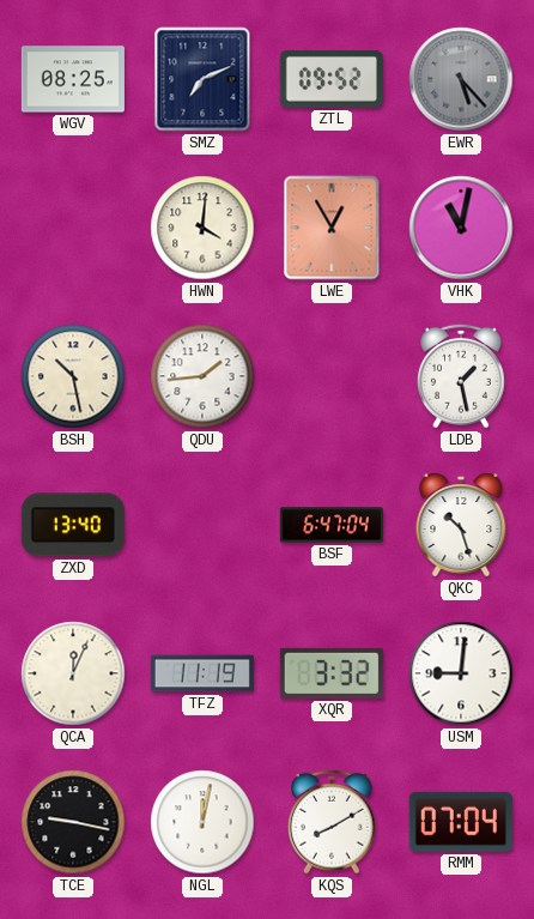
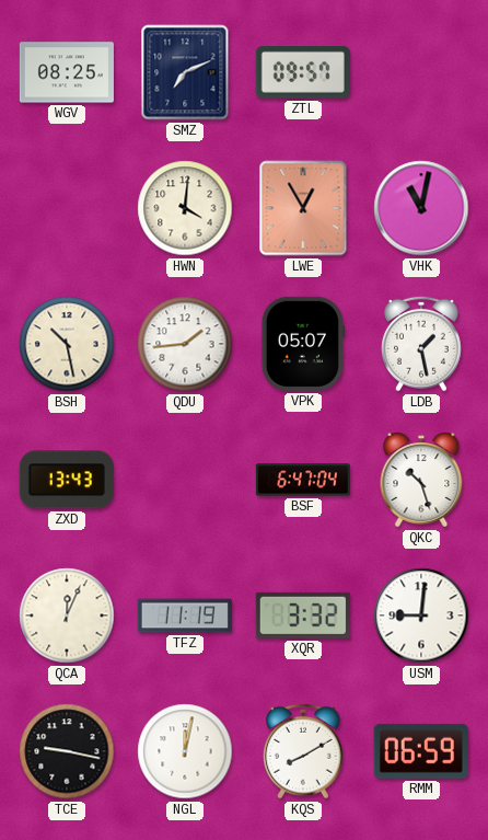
ZTL: 09:52 -> 09:57 (303, 72)
EWR: 5:23 -> none (461, 79)
VPK: none -> 05:07 (303, 344)
ZXD: 13:40 -> 13:43 (67, 480)
RMM: 07:04 -> 06:59 (421, 751)
